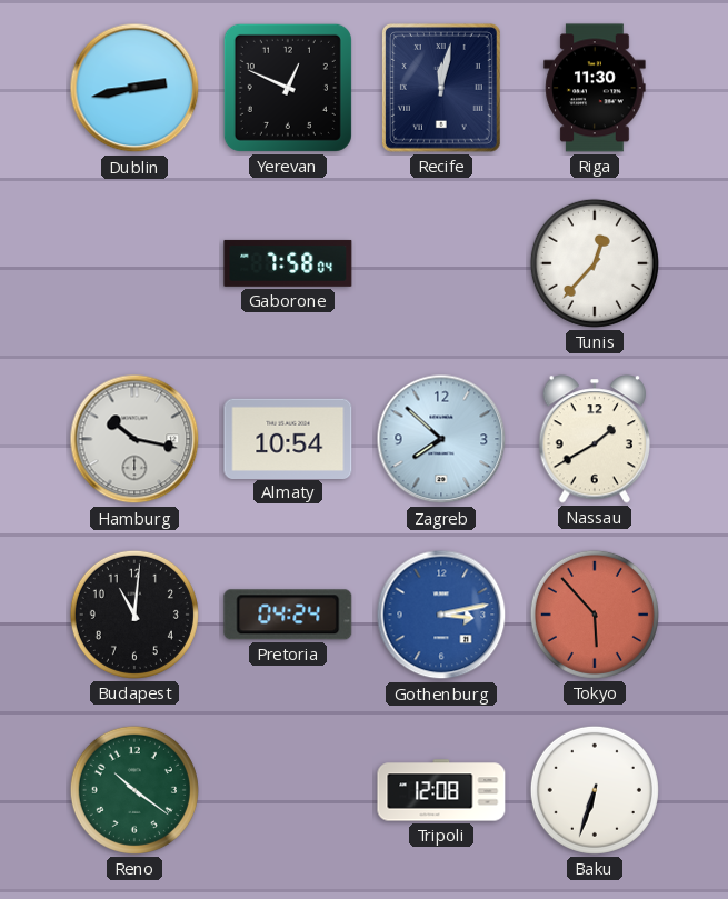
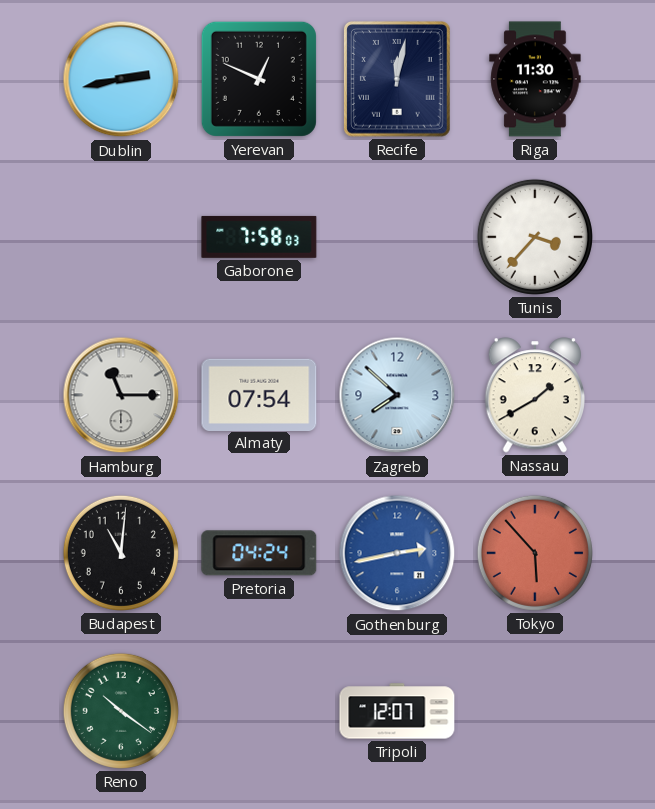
Gaborone: 7:58:04 -> 7:58:03 (259, 237)
Tunis: 12:37 -> 3:37 (535, 237)
Hamburg: 10:17 -> 11:15 (121, 395)
Almaty: 10:54 -> 07:54 (259, 394)
Gothenburg: 3:13 -> 2:43 (397, 553)
Tripoli: 12:08 -> 12:07 (397, 711)
Baku: 6:33 -> none (595, 790)
